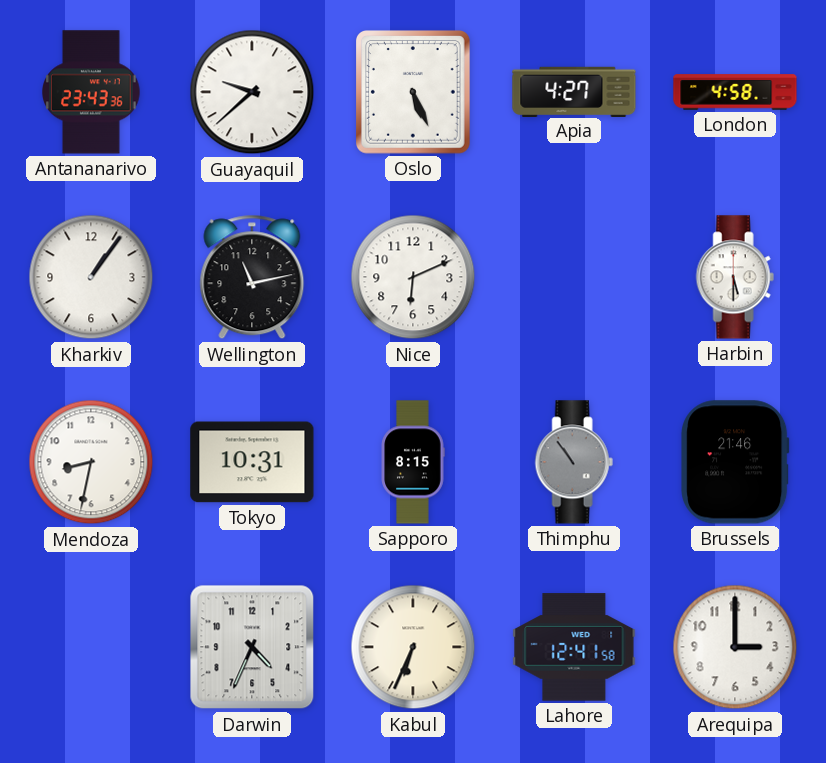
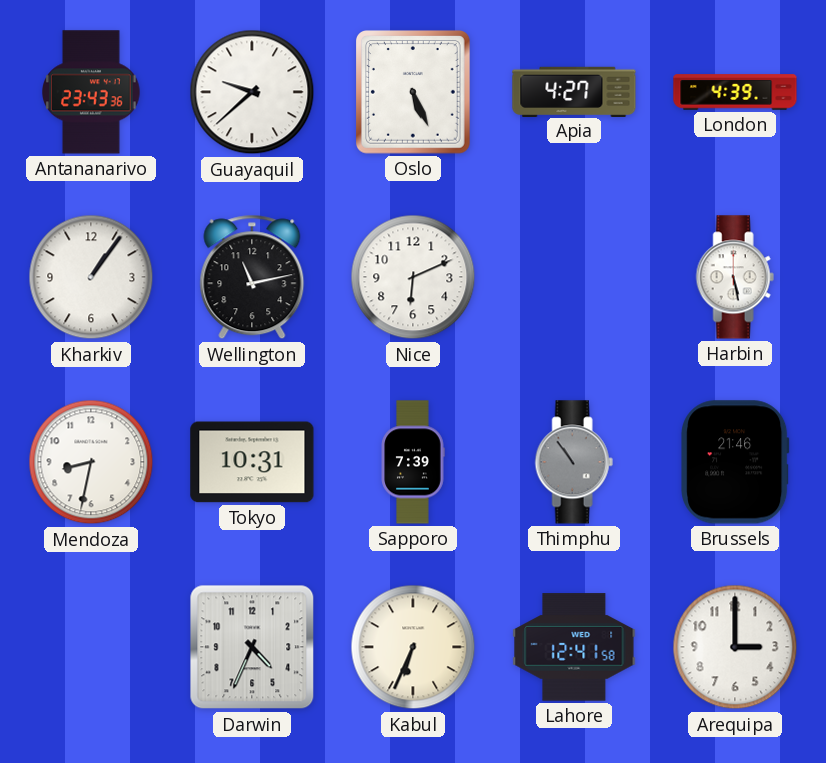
London: 4:58 -> 4:39 (735, 92)
Harbin: 5:30 -> 5:28 (735, 277)
Sapporo: 8:15 -> 7:39 (413, 462)
